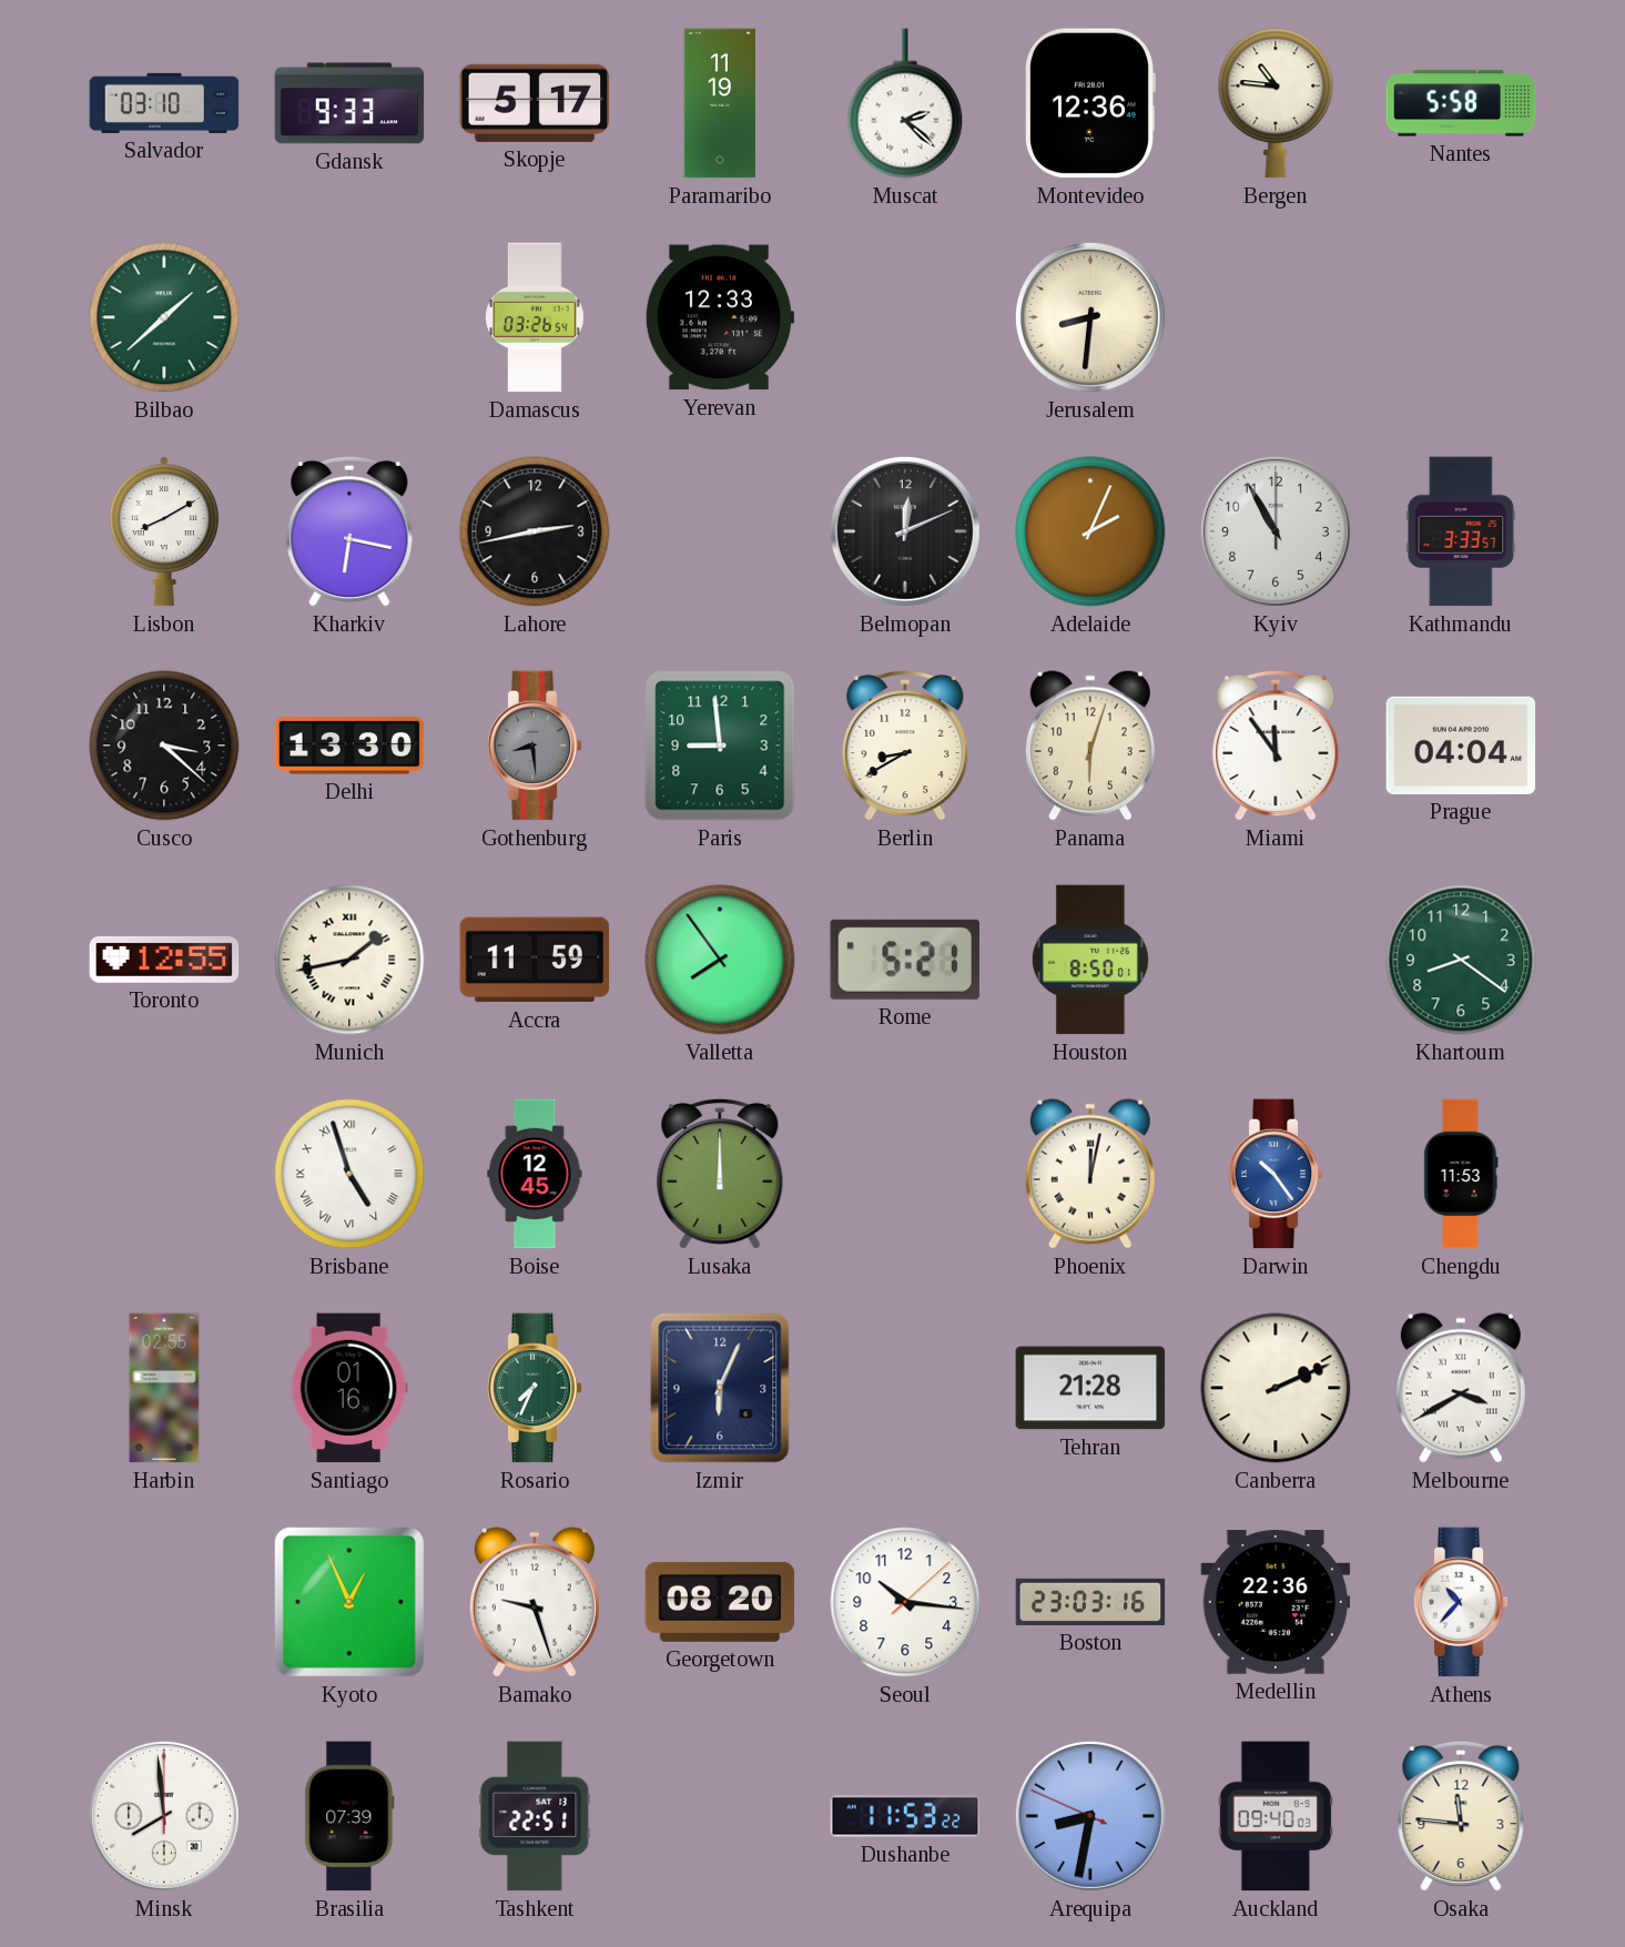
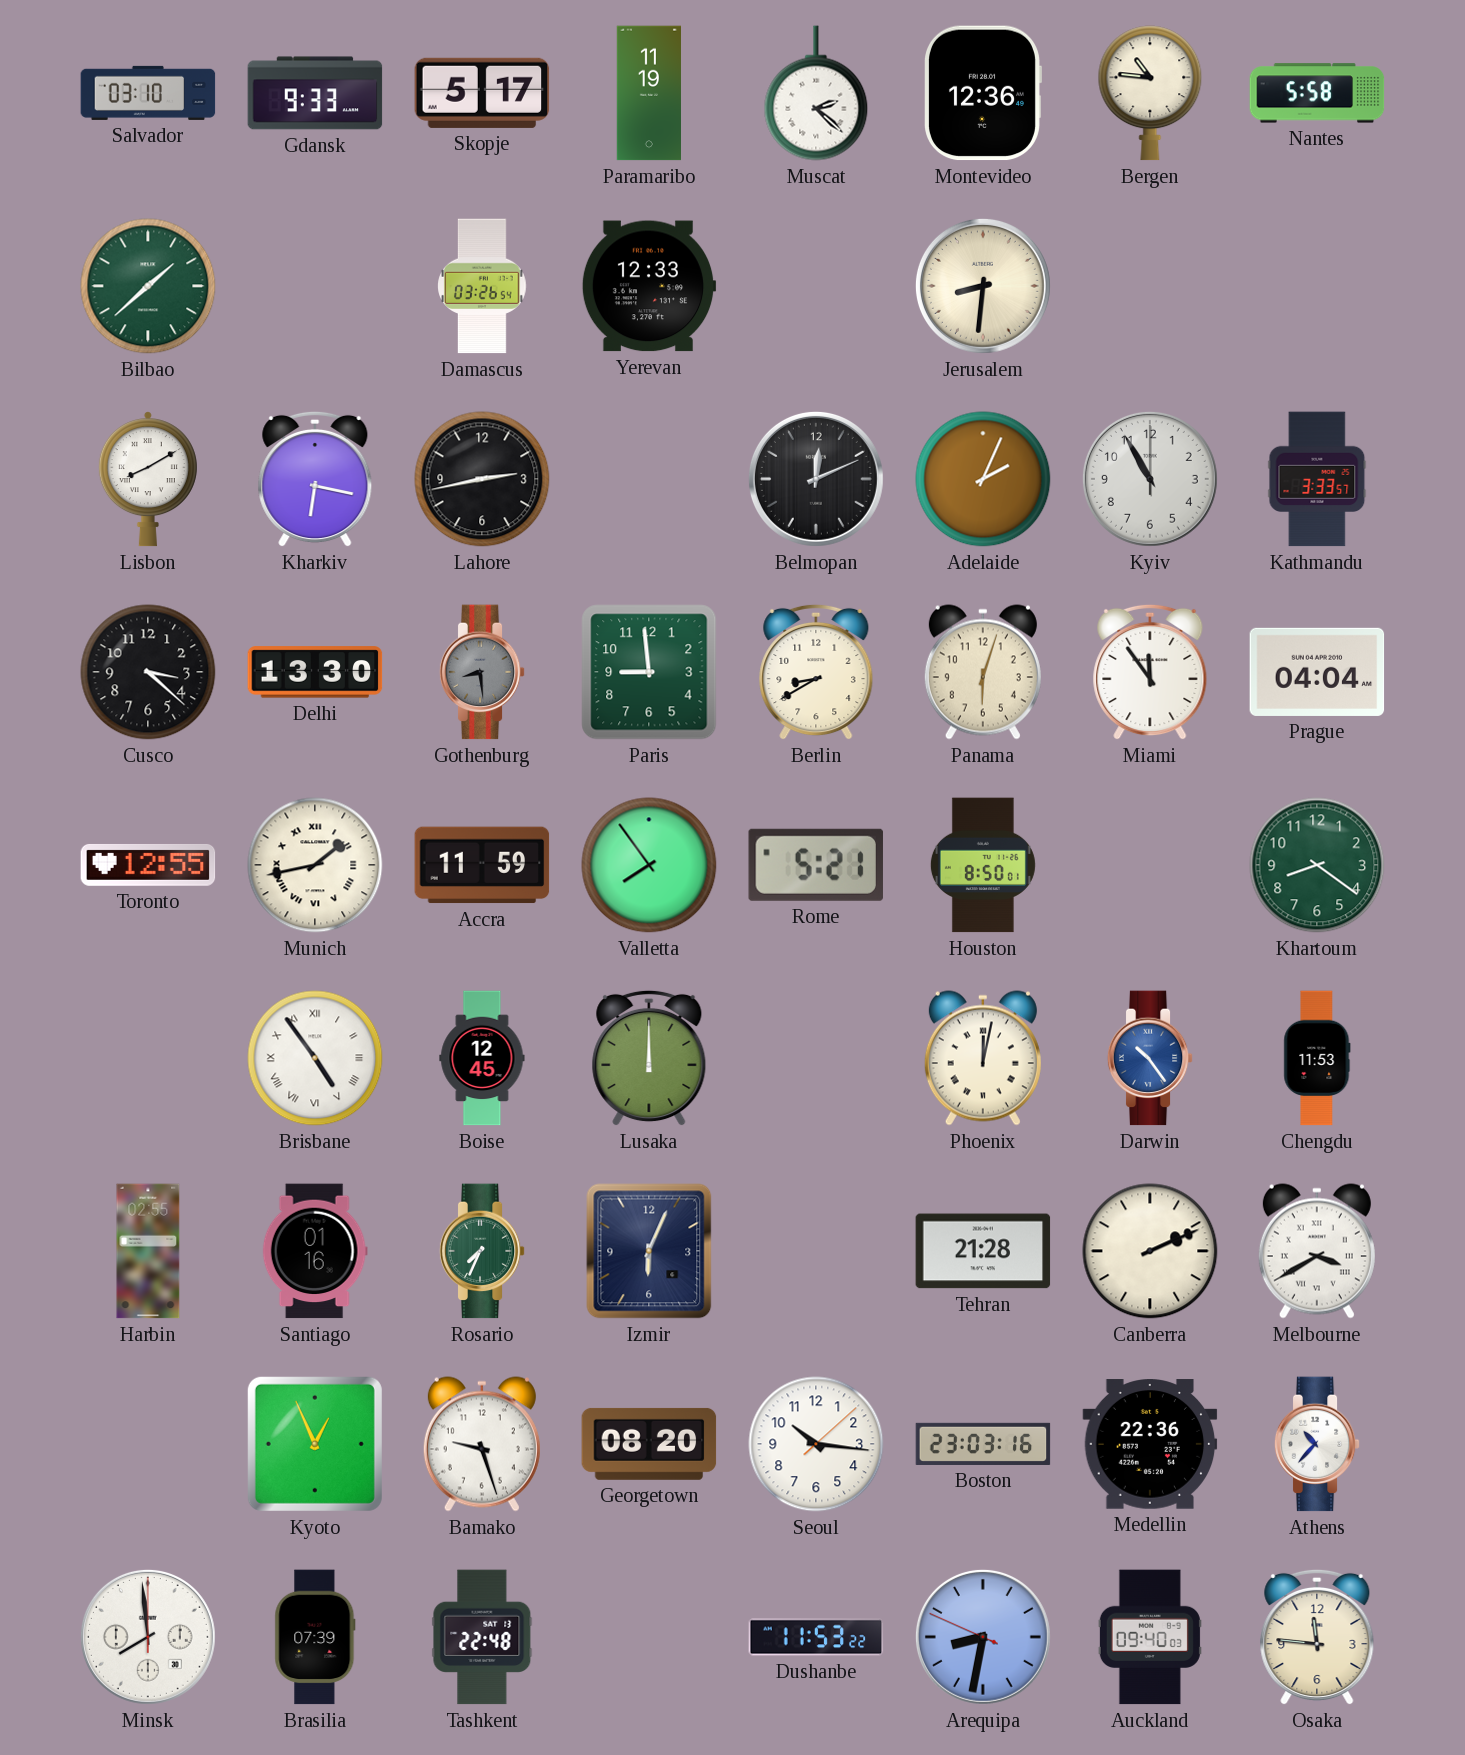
Brisbane: 4:57 -> 4:54 (315, 1058)
Tashkent: 22:51 -> 22:48 (482, 1637)
